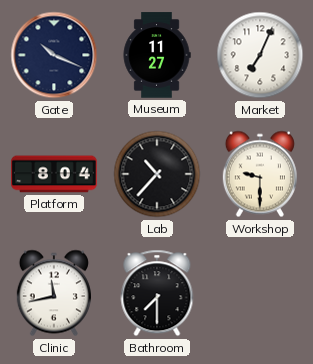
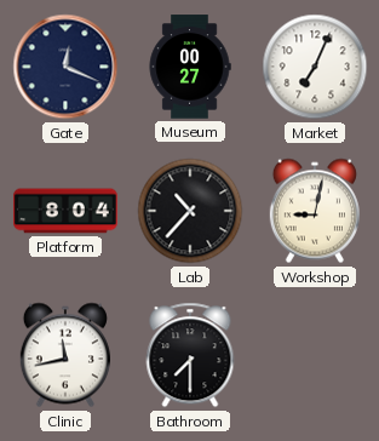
Gate: 10:19 -> 12:19 (65, 67)
Museum: 11:27 -> 00:27 (190, 67)
Workshop: 9:30 -> 9:02 (315, 211)
